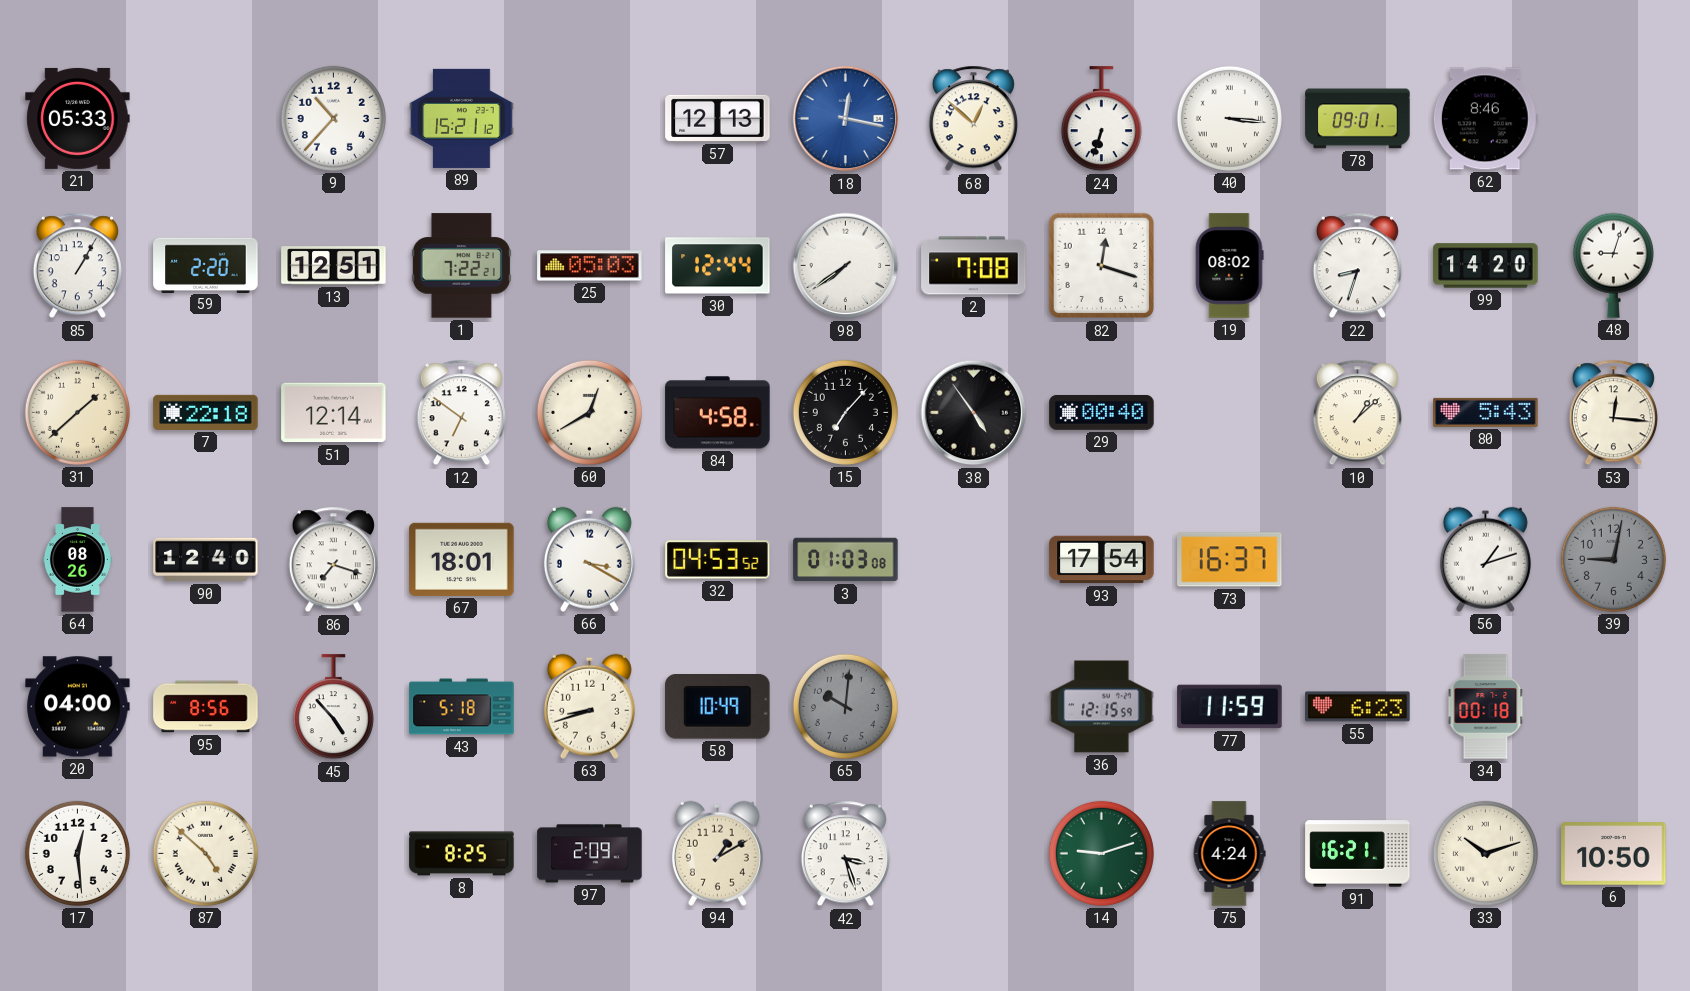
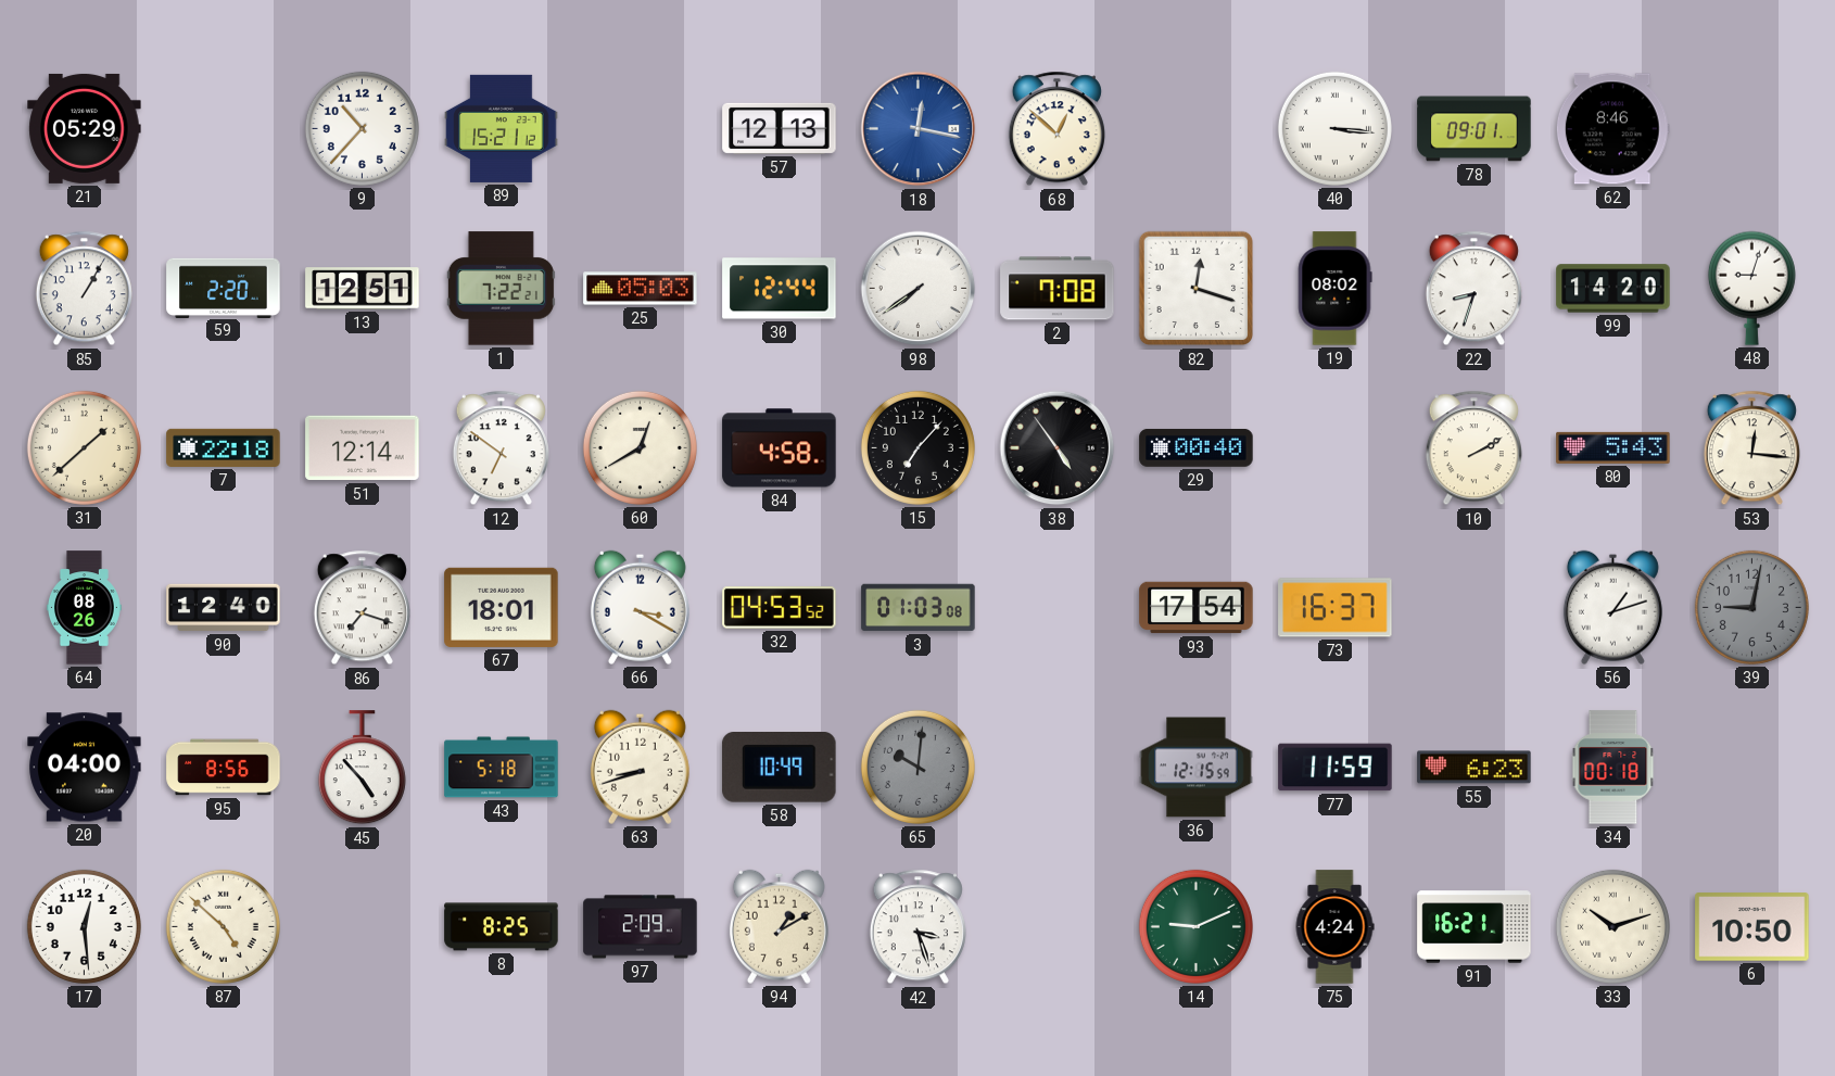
21: 05:33 -> 05:29 (85, 128)
24: 6:33 -> none (1101, 119)
10: 1:08 -> 2:10 (1473, 448)
14: 9:12 -> 9:11 (1195, 926)
